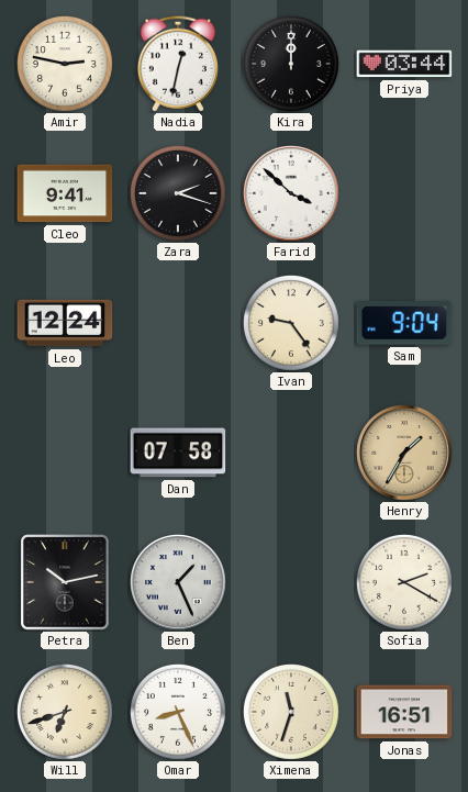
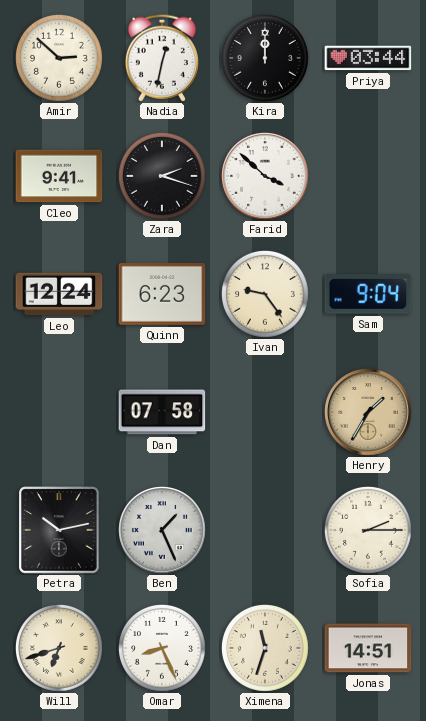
Amir: 2:47 -> 2:52 (59, 58)
Quinn: none -> 6:23 (162, 294)
Sofia: 2:20 -> 2:15 (368, 530)
Jonas: 16:51 -> 14:51 (368, 648)
